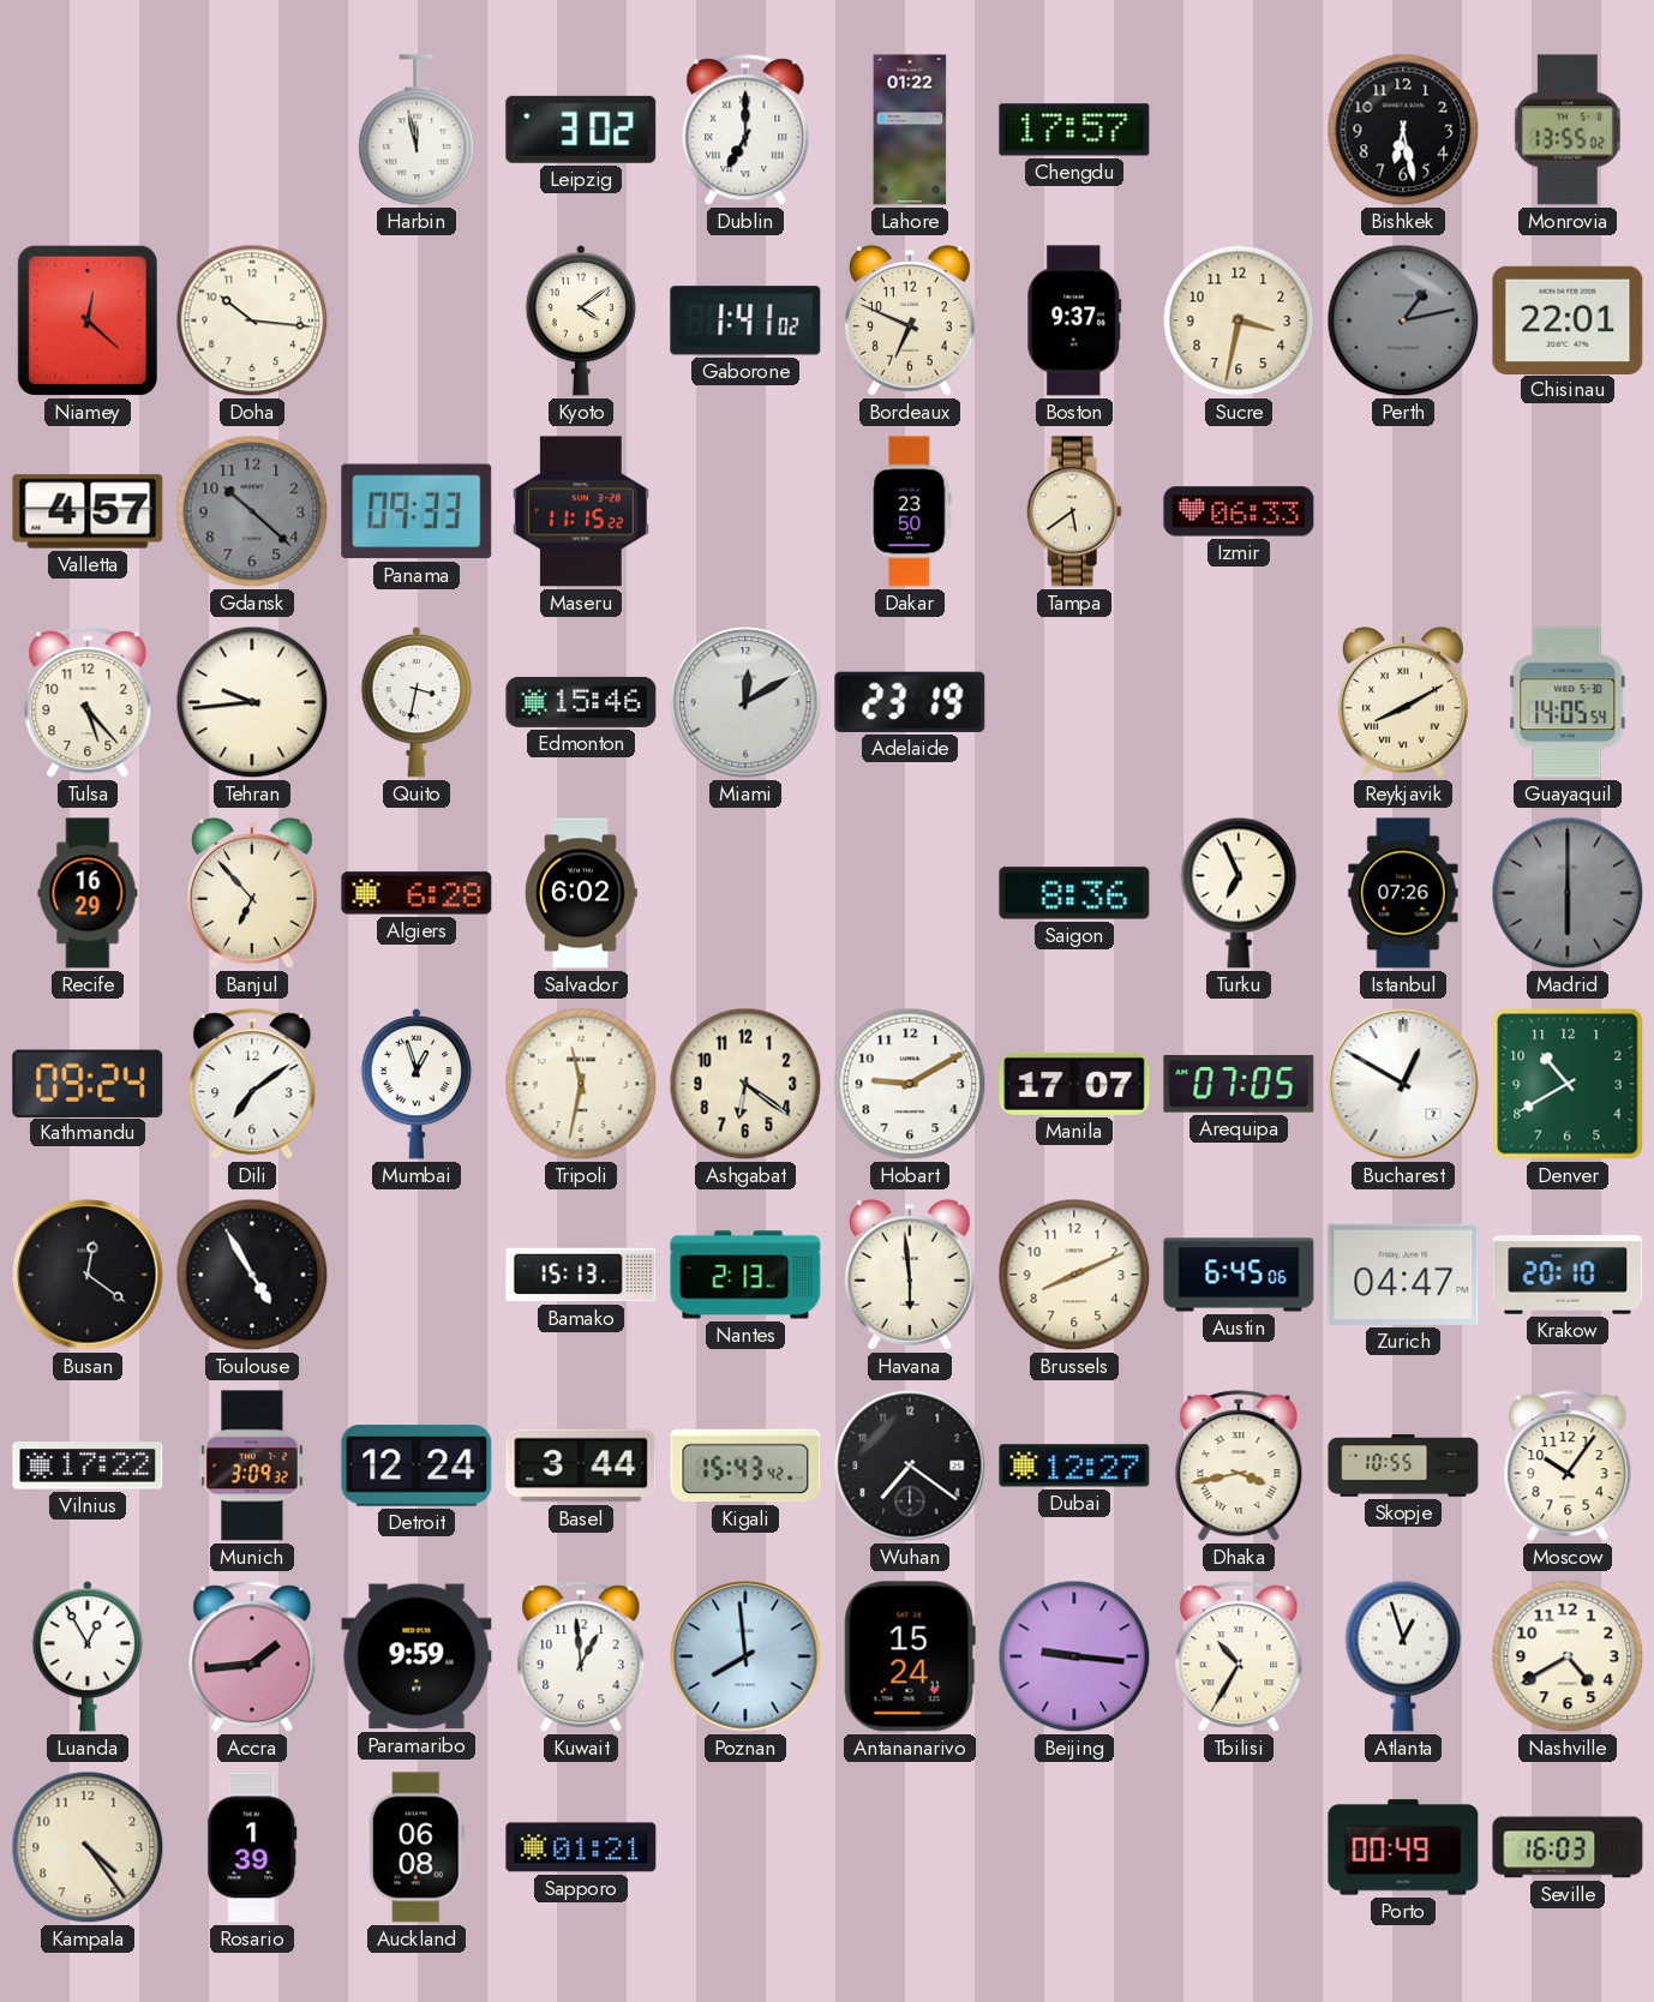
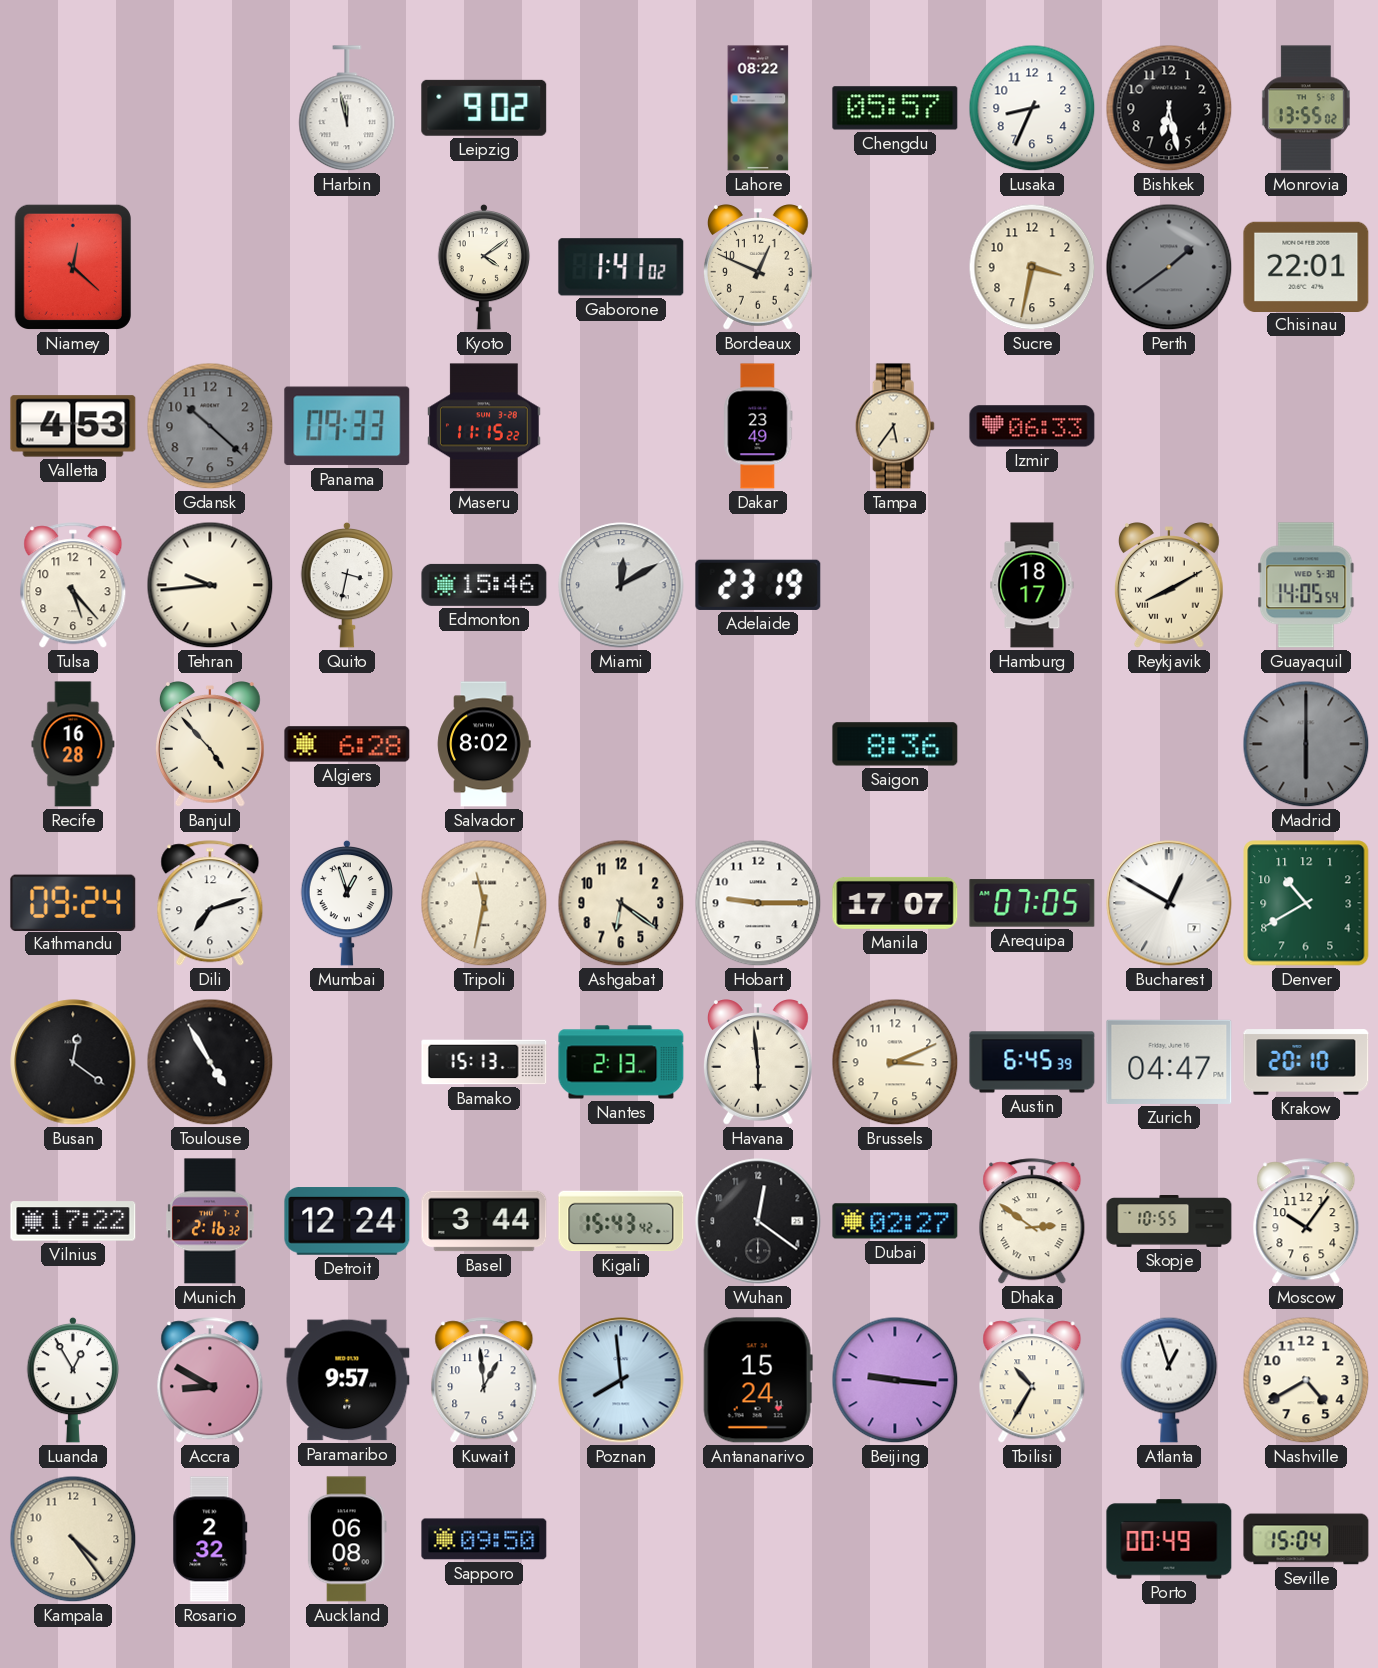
Leipzig: 3:02 -> 9:02 (484, 108)
Dublin: 7:00 -> none (745, 131)
Lahore: 01:22 -> 08:22 (758, 108)
Chengdu: 17:57 -> 05:57 (895, 108)
Lusaka: none -> 8:34 (1032, 108)
Doha: 10:16 -> none (252, 320)
Bordeaux: 6:49 -> 12:49 (759, 267)
Boston: 9:37 -> none (1074, 320)
Perth: 1:13 -> 1:39 (1169, 267)
Valletta: 4:57 -> 4:53 (73, 426)
Dakar: 23:50 -> 23:49 (758, 426)
Tampa: 5:39 -> 5:36 (895, 426)
Hamburg: none -> 18:17 (1032, 585)
Recife: 16:29 -> 16:28 (73, 744)
Banjul: 6:53 -> 4:53 (211, 744)
Salvador: 6:02 -> 8:02 (484, 744)
Turku: 6:56 -> none (1239, 893)
Istanbul: 07:26 -> none (1403, 893)
Dili: 7:09 -> 7:12 (210, 904)
Hobart: 9:10 -> 9:15 (758, 903)
Brussels: 8:11 -> 3:11 (895, 1062)
Austin: 6:45:06 -> 6:45:39 (1032, 1062)
Munich: 3:09 -> 2:16 (210, 1221)
Wuhan: 7:21 -> 12:21 (758, 1221)
Dubai: 12:27 -> 02:27 (895, 1221)
Dhaka: 3:43 -> 2:51 (1032, 1222)
Accra: 1:44 -> 8:50 (210, 1381)
Paramaribo: 9:59 -> 9:57 (347, 1380)
Rosario: 1:39 -> 2:32 (210, 1539)
Sapporo: 01:21 -> 09:50 (484, 1539)
Seville: 16:03 -> 15:04 (1306, 1539)
